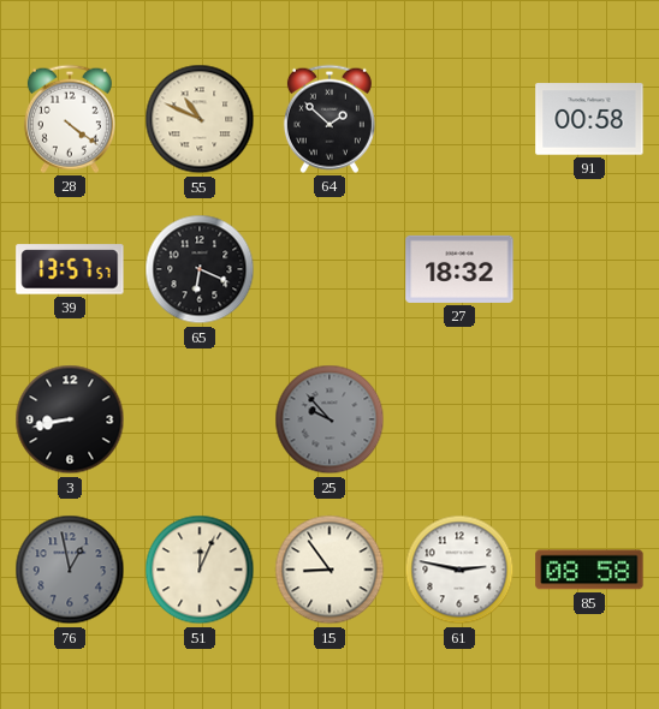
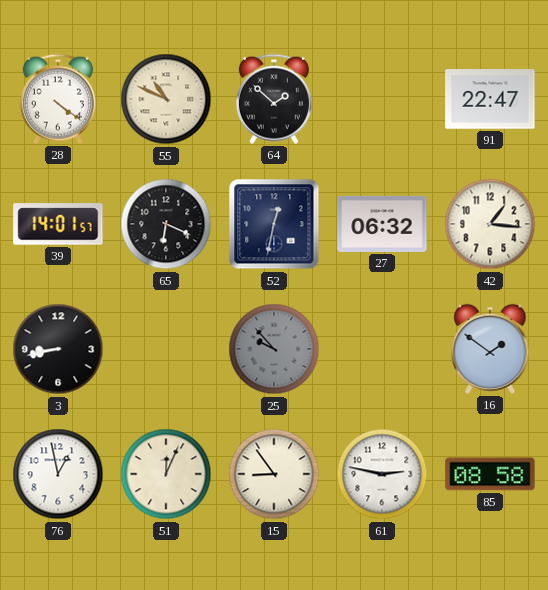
91: 00:58 -> 22:47 (490, 99)
39: 13:57 -> 14:01 (58, 224)
52: none -> 12:32 (274, 224)
27: 18:32 -> 06:32 (382, 224)
42: none -> 1:16 (490, 224)
16: none -> 1:51 (490, 349)
76 dial: grey -> white (58, 474)
